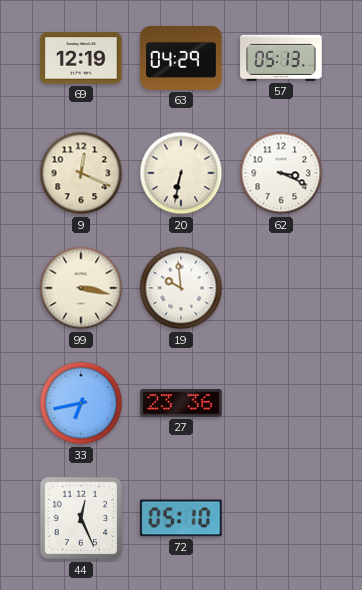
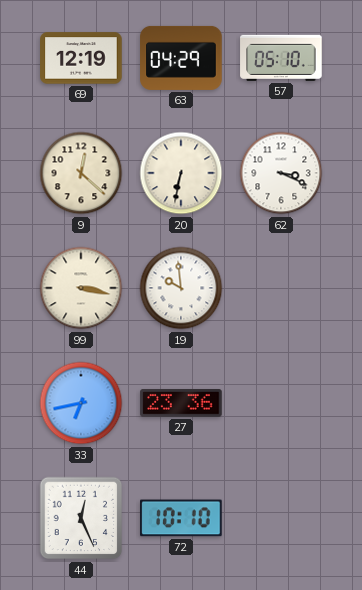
57: 05:13 -> 05:10 (281, 58)
9: 12:19 -> 12:22 (81, 173)
72: 05:10 -> 10:10 (181, 518)
